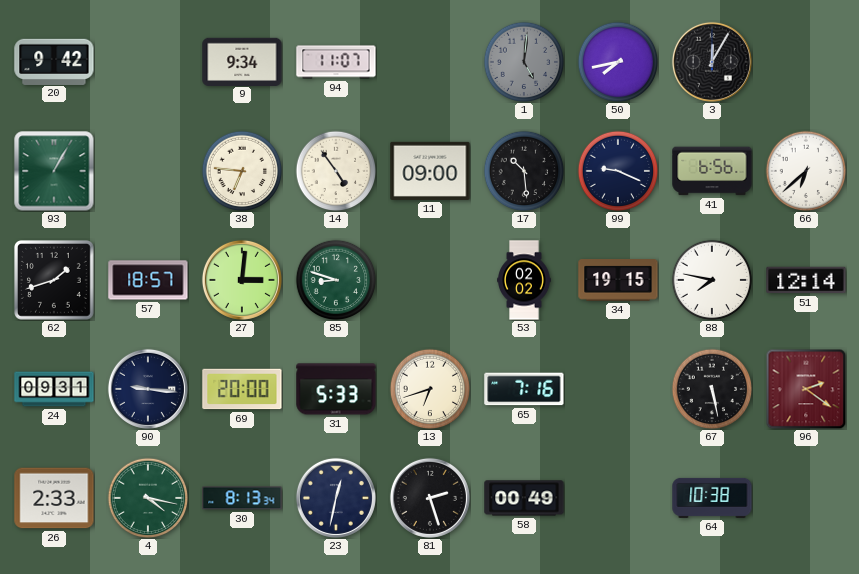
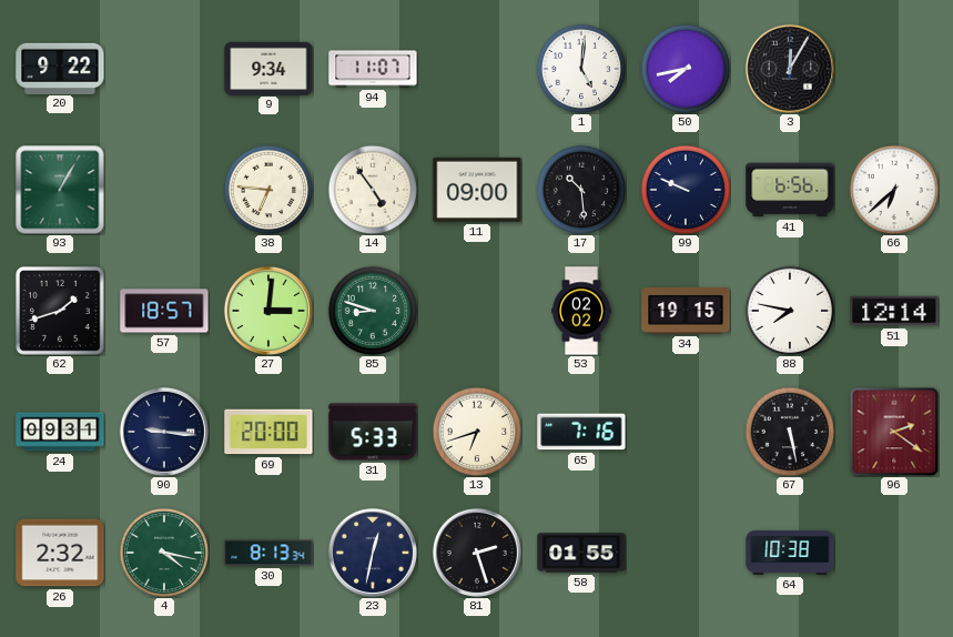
20: 9:42 -> 9:22 (60, 68)
1 dial: grey -> white (581, 69)
99: 9:19 -> 9:49 (686, 190)
26: 2:33 -> 2:32 (60, 553)
58: 00:49 -> 01:55 (581, 553)
